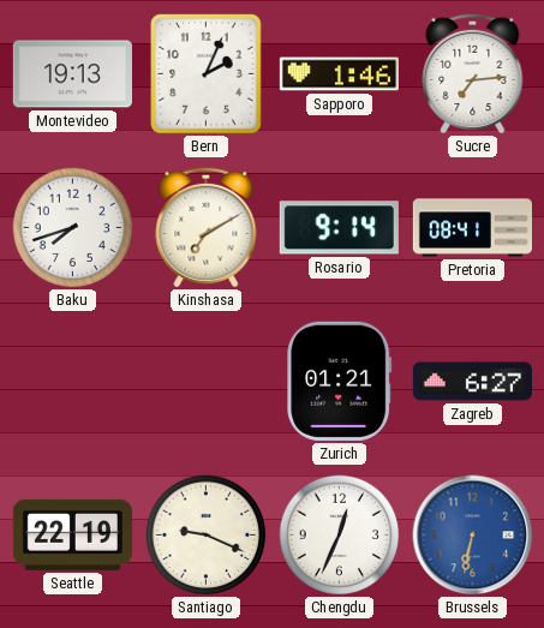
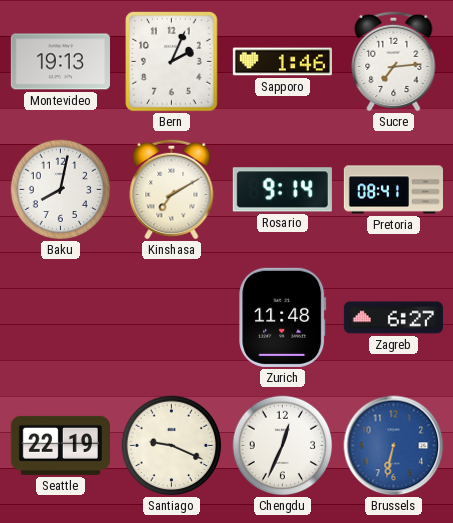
Baku: 7:42 -> 8:02 (61, 190)
Zurich: 01:21 -> 11:48 (283, 317)
